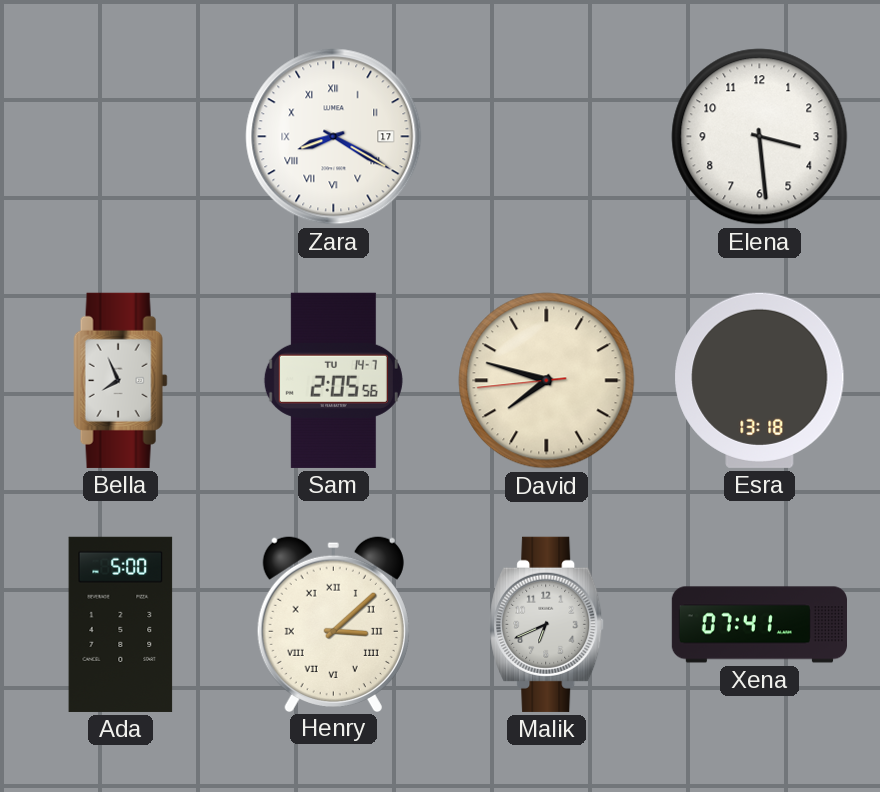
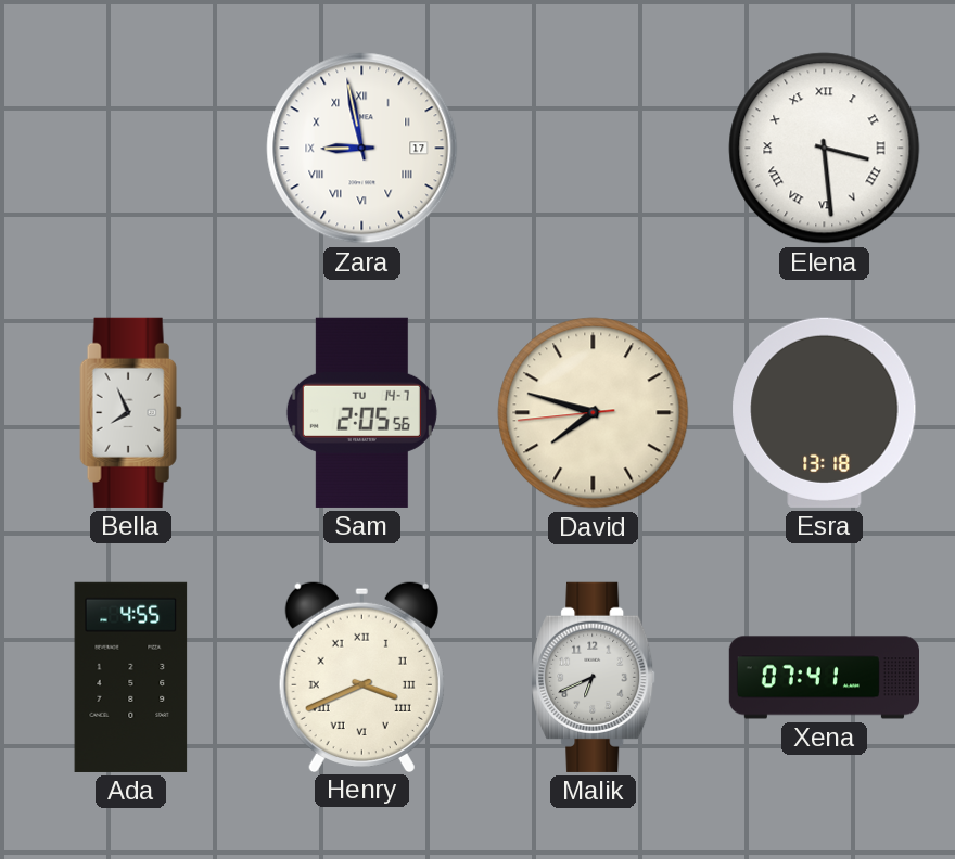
Zara: 8:20 -> 8:58 (362, 149)
Elena numerals: Arabic -> Roman (825, 149)
Ada: 5:00 -> 4:55 (131, 677)
Henry: 3:08 -> 3:41 (361, 676)
